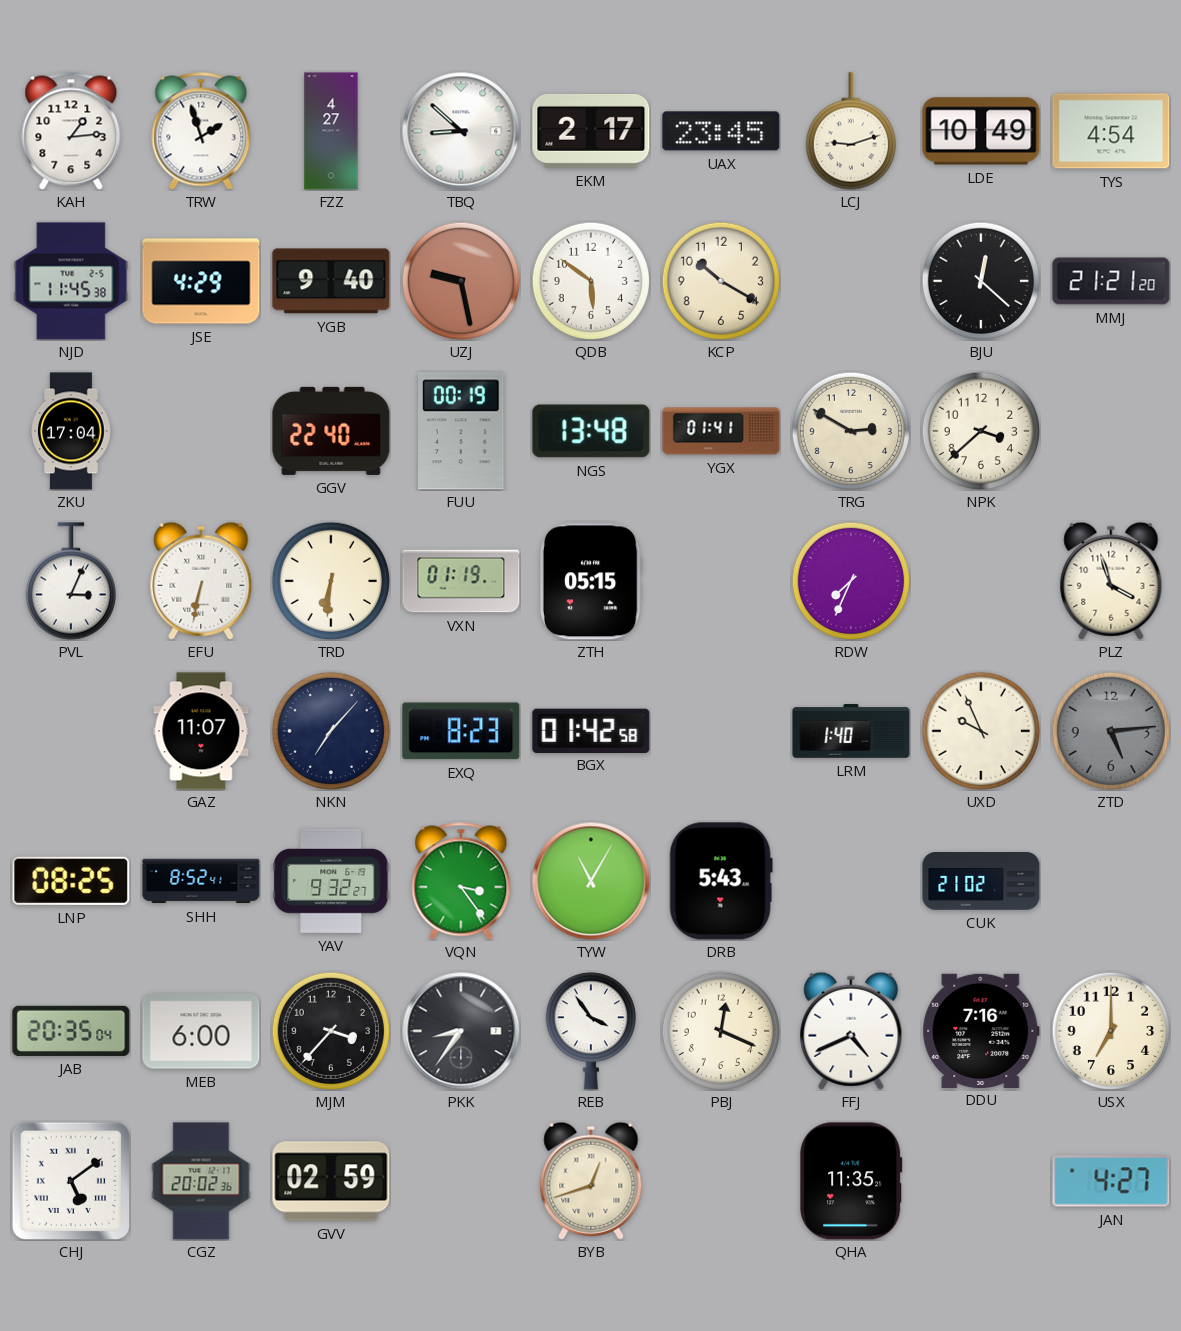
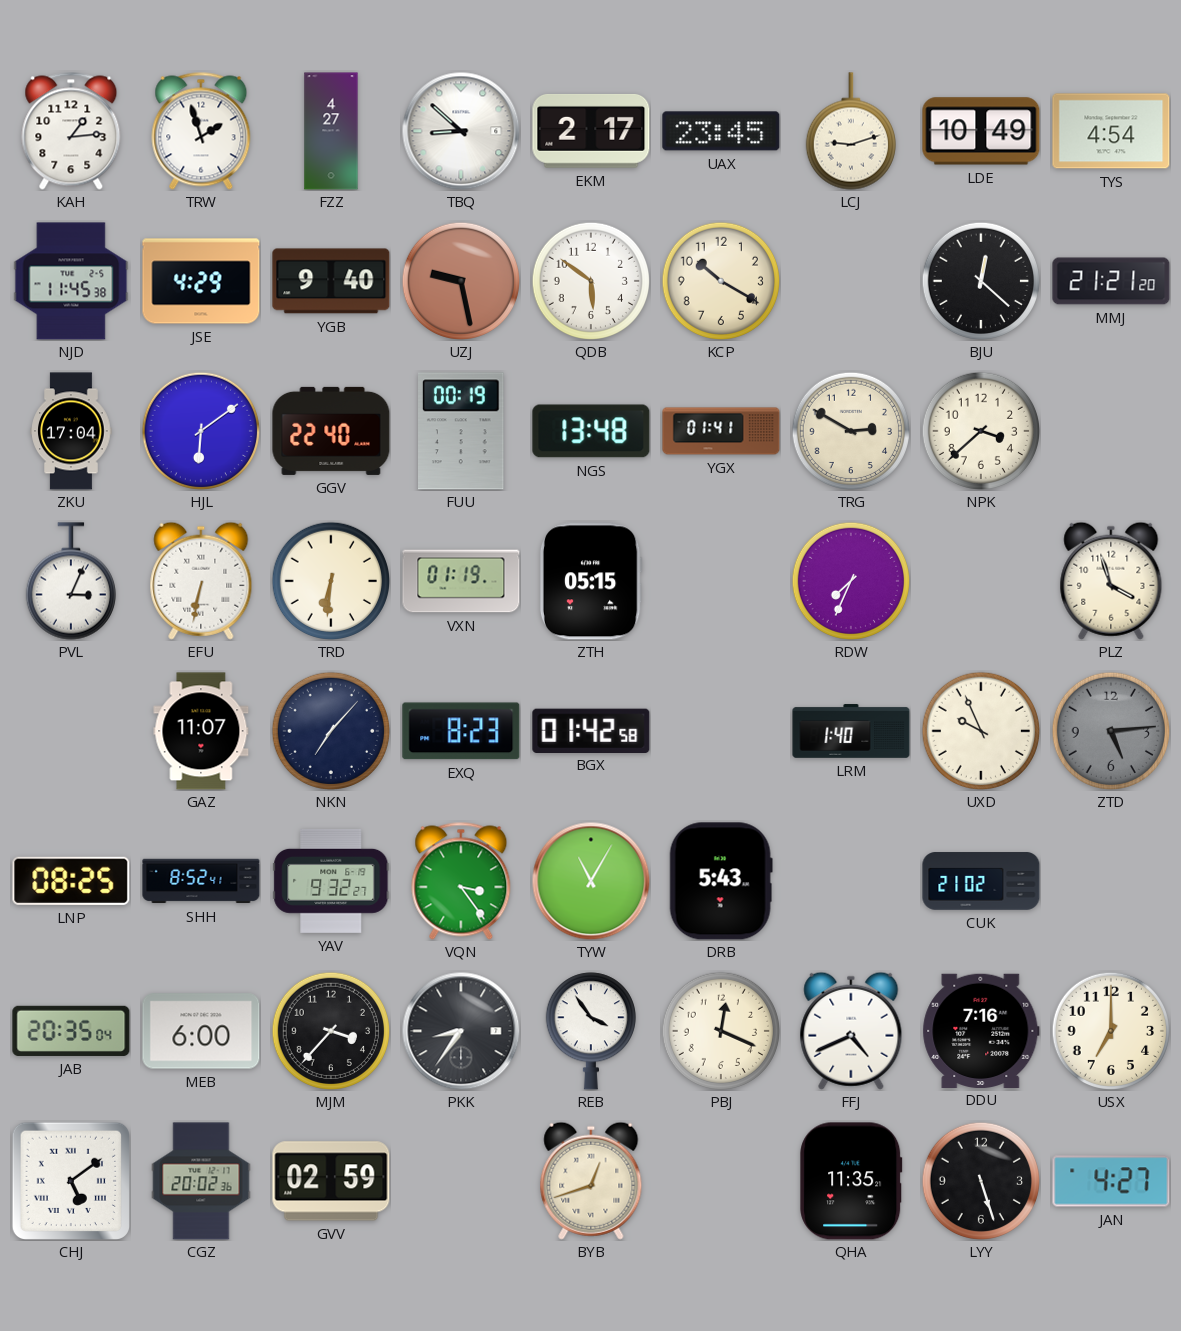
HJL: none -> 6:09 (200, 430)
LYY: none -> 5:27 (980, 1180)
